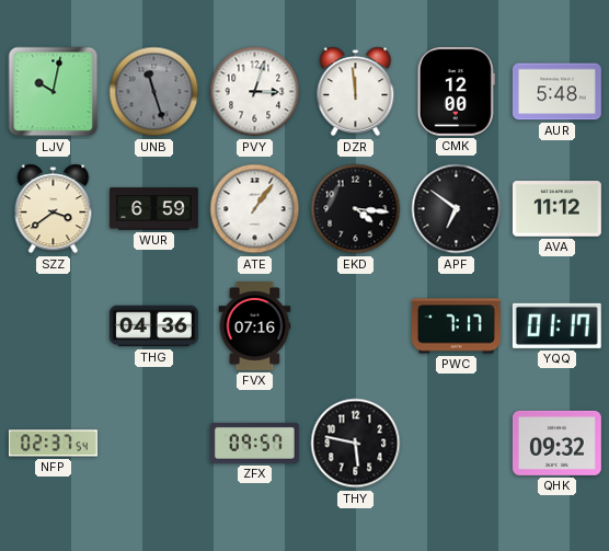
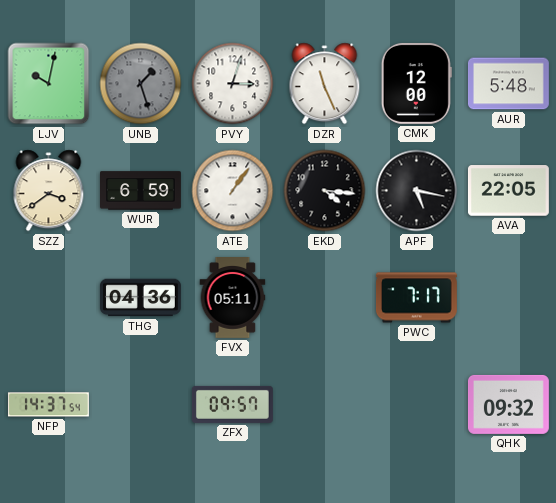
UNB: 11:27 -> 1:27 (141, 84)
DZR: 11:59 -> 11:26 (325, 84)
APF: 6:51 -> 5:17 (417, 191)
AVA: 11:12 -> 22:05 (508, 191)
FVX: 07:16 -> 05:11 (233, 298)
YQQ: 01:17 -> none (556, 325)
NFP: 02:37 -> 14:37 (48, 405)
THY: 5:47 -> none (356, 444)
